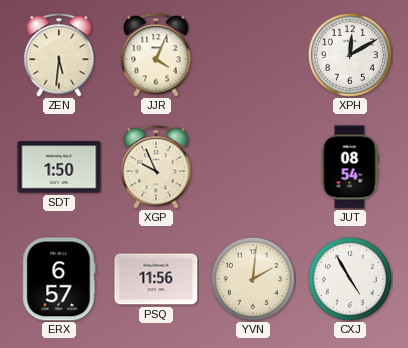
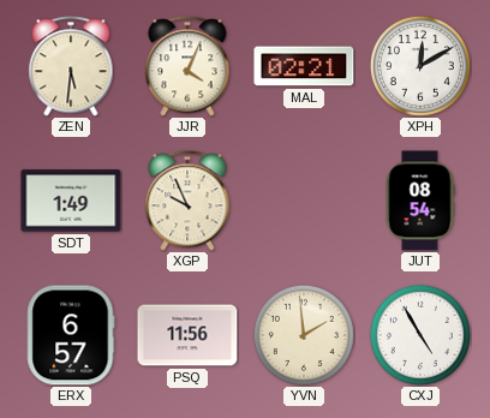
MAL: none -> 02:21 (304, 66)
SDT: 1:50 -> 1:49 (71, 201)
YVN: 2:01 -> 1:59 (304, 335)
